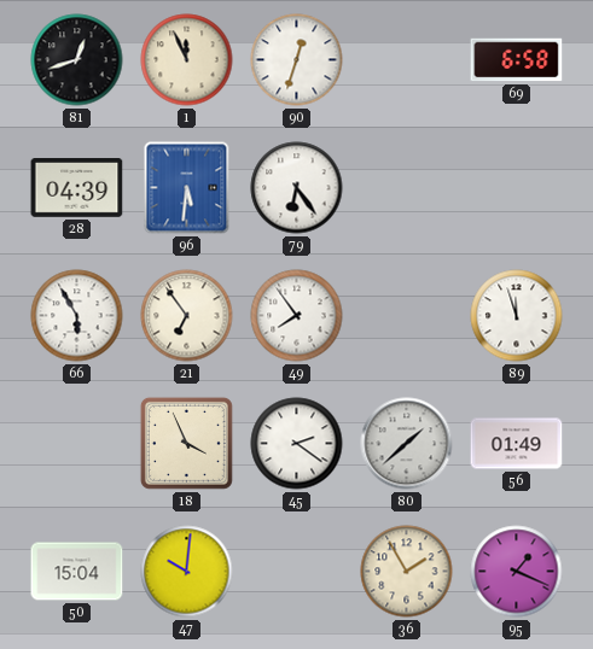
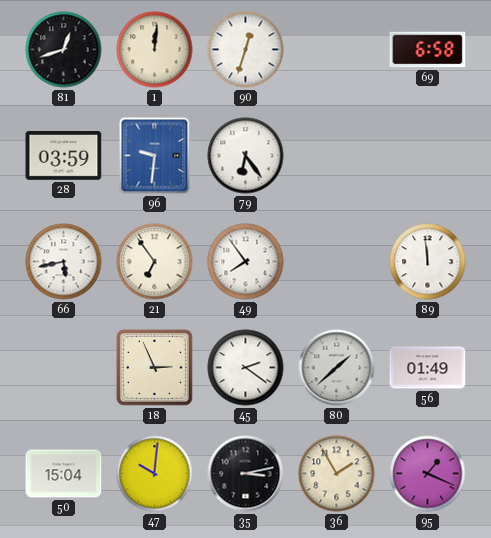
1: 11:56 -> 12:01 (155, 50)
28: 04:39 -> 03:59 (64, 156)
96: 5:31 -> 9:31 (155, 156)
66: 5:55 -> 5:43 (64, 262)
89: 11:57 -> 11:59 (428, 262)
18: 3:56 -> 2:56 (154, 367)
35: none -> 3:13 (246, 474)
